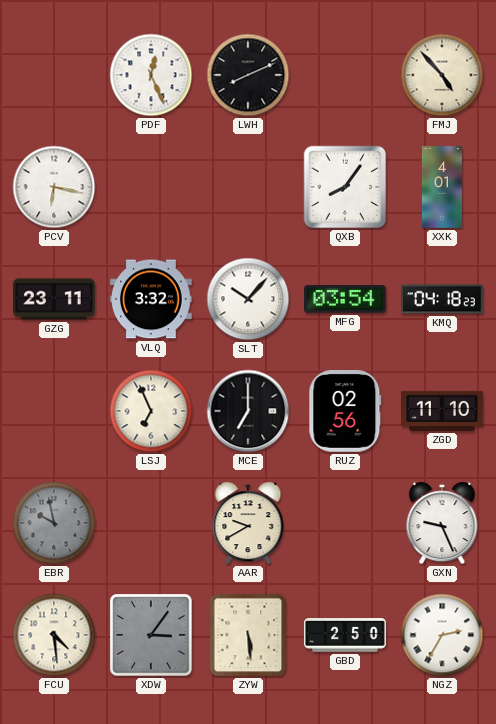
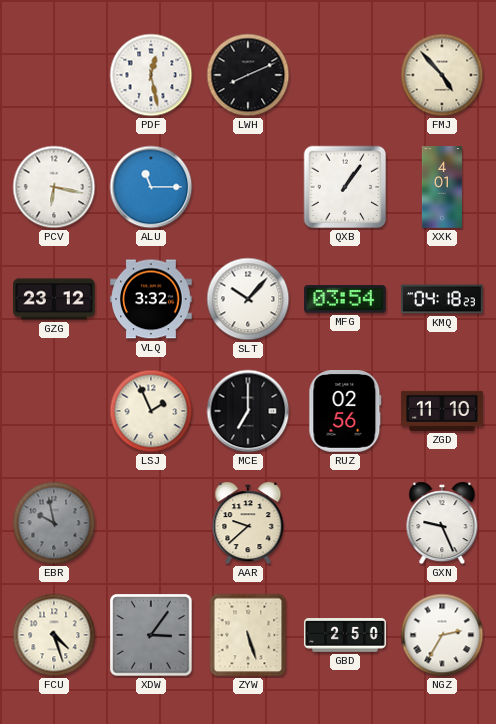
PDF: 12:26 -> 12:28 (151, 75)
ALU: none -> 11:15 (151, 187)
QXB: 8:06 -> 1:06 (345, 187)
GZG: 23:11 -> 23:12 (54, 299)
LSJ: 6:56 -> 1:56 (151, 411)
AAR: 9:40 -> 9:38 (248, 523)
FCU: 4:29 -> 4:27 (54, 635)
ZYW: 5:29 -> 5:27 (248, 635)
